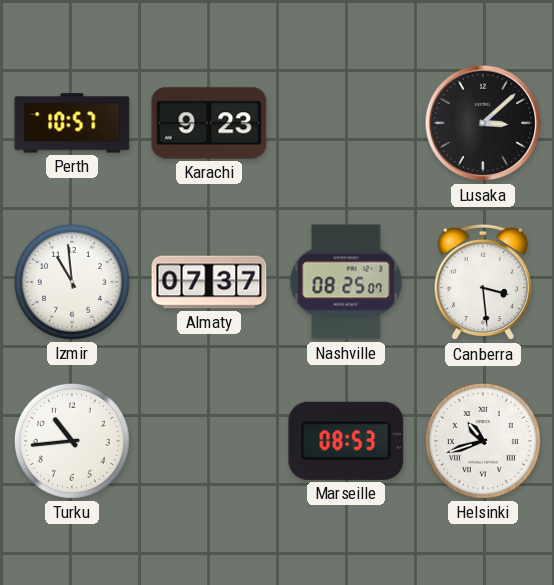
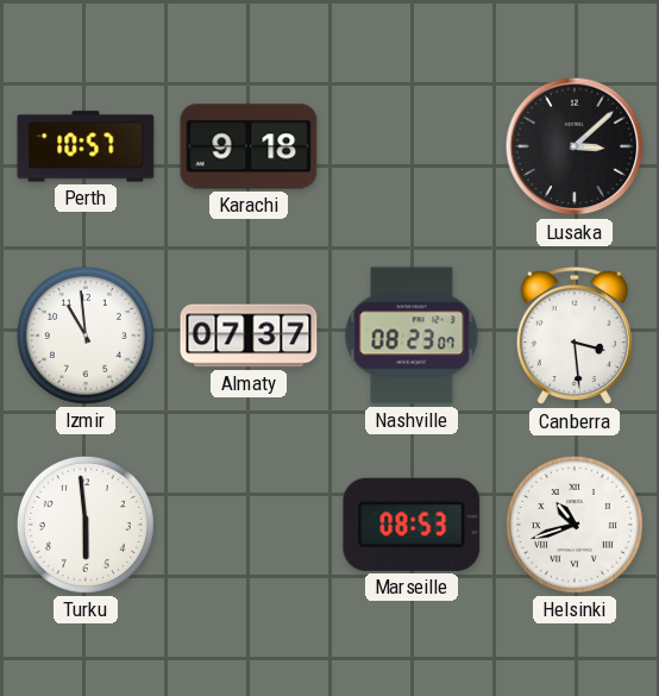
Karachi: 9:23 -> 9:18 (249, 146)
Nashville: 08:25 -> 08:23 (412, 336)
Turku: 10:44 -> 5:59 (86, 525)
